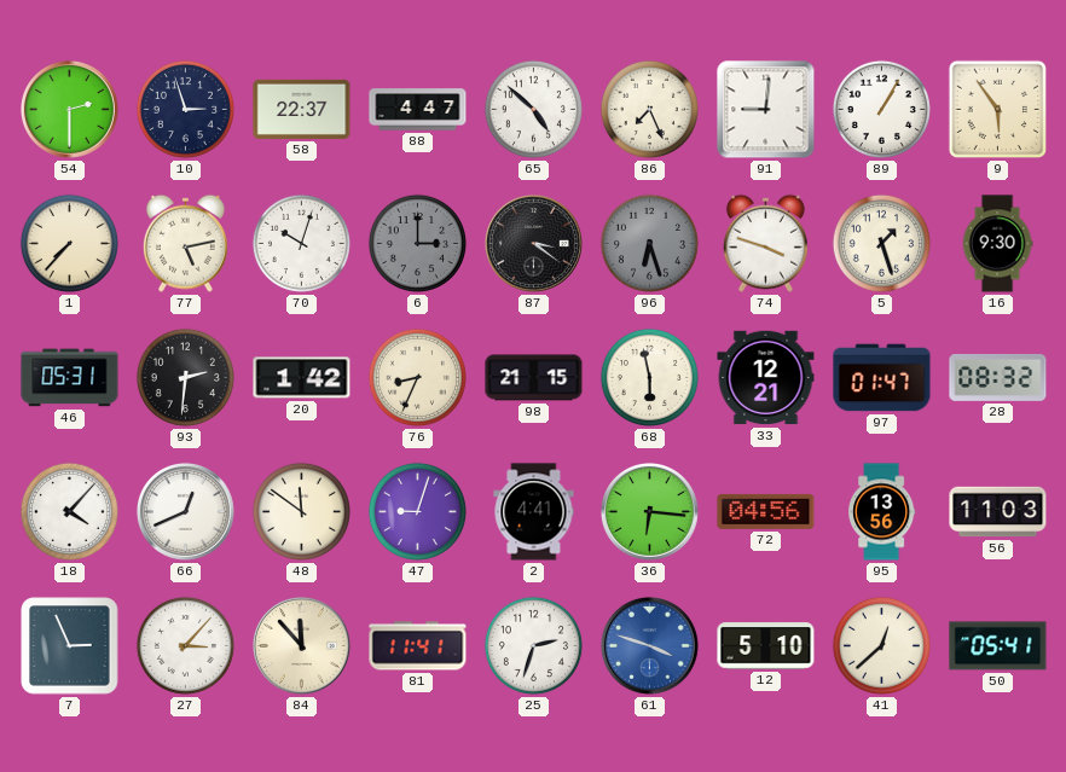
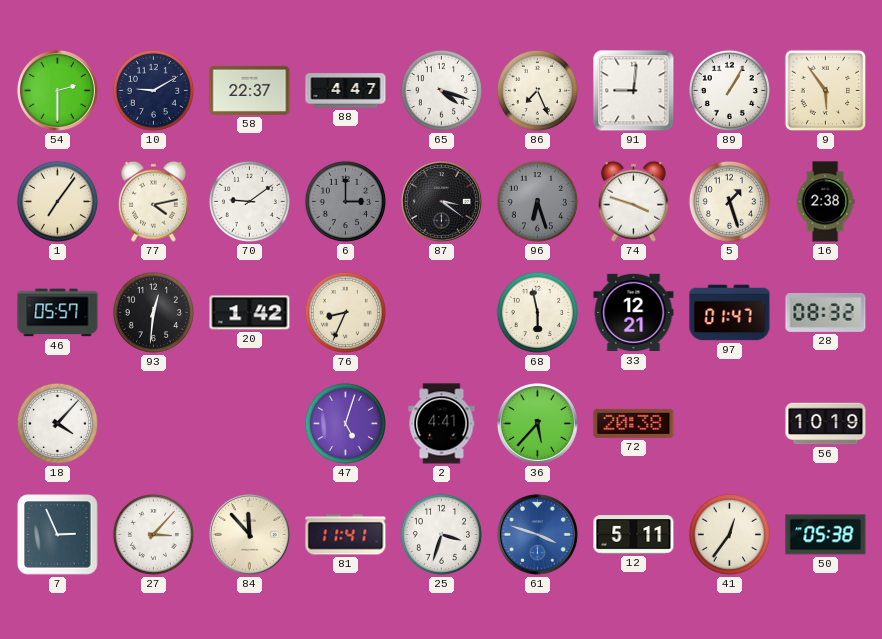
10: 2:57 -> 9:10 (153, 90)
65: 4:52 -> 4:18 (441, 90)
1: 7:37 -> 7:06 (57, 201)
77: 5:13 -> 4:13 (153, 201)
70: 10:03 -> 9:09 (249, 201)
16: 9:30 -> 2:38 (825, 202)
46: 05:31 -> 05:57 (58, 313)
93: 2:31 -> 12:31 (153, 312)
98: 21:15 -> none (534, 378)
66: 12:41 -> none (185, 511)
48: 11:51 -> none (301, 511)
47: 9:03 -> 5:03 (345, 423)
36: 6:16 -> 5:37 (537, 423)
72: 04:56 -> 20:38 (634, 423)
95: 13:56 -> none (882, 512)
56: 11:03 -> 10:19 (826, 424)
25: 2:33 -> 3:33 (441, 534)
12: 5:10 -> 5:11 (634, 535)
41: 12:38 -> 12:36 (729, 534)
50: 05:41 -> 05:38 (826, 535)
